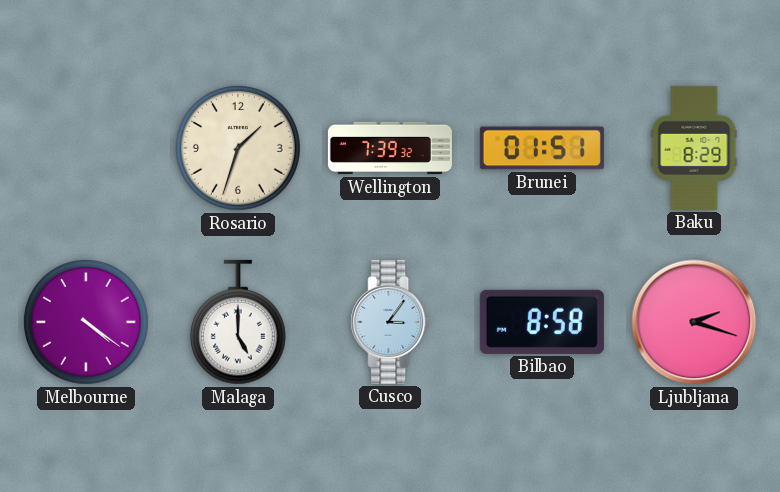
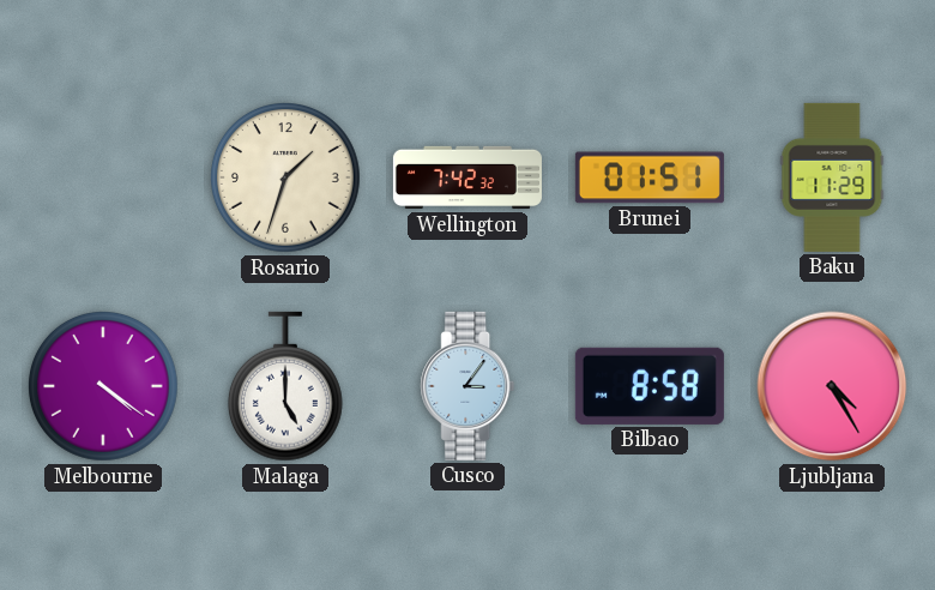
Wellington: 7:39 -> 7:42 (467, 177)
Baku: 8:29 -> 11:29 (832, 177)
Ljubljana: 2:18 -> 4:25 (832, 386)
